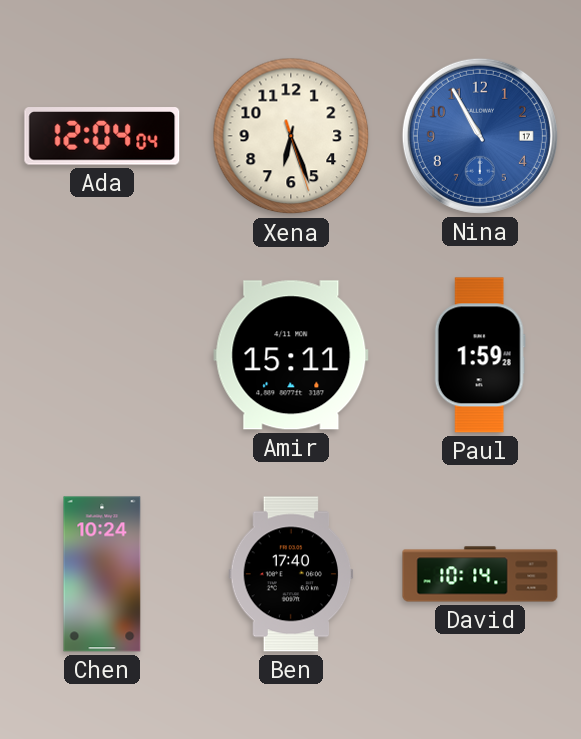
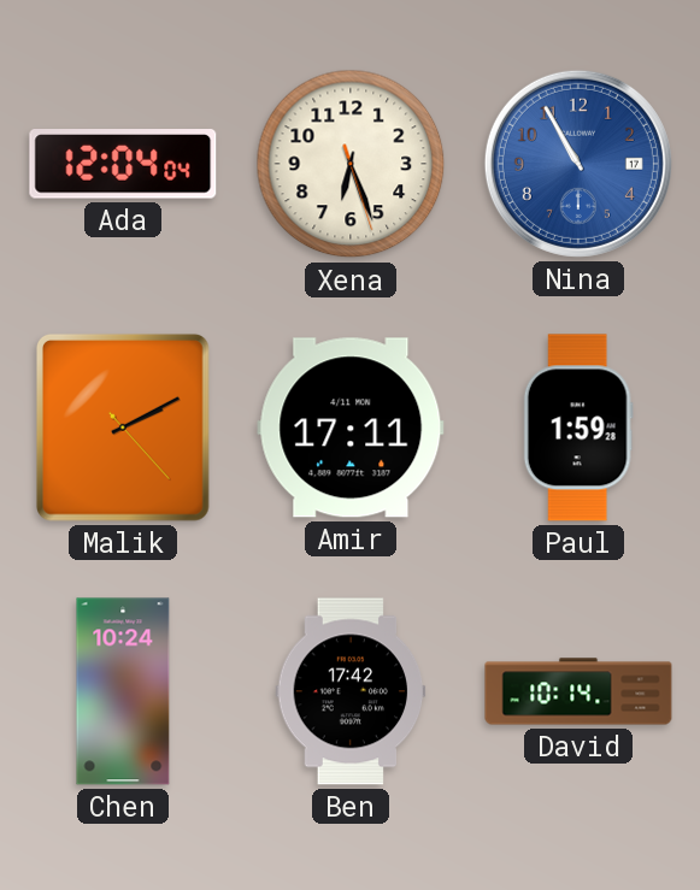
Malik: none -> 2:10 (123, 428)
Amir: 15:11 -> 17:11 (351, 428)
Ben: 17:40 -> 17:42 (351, 691)
